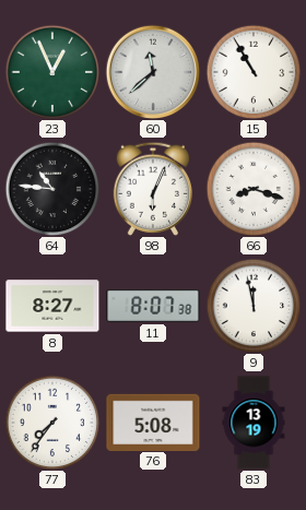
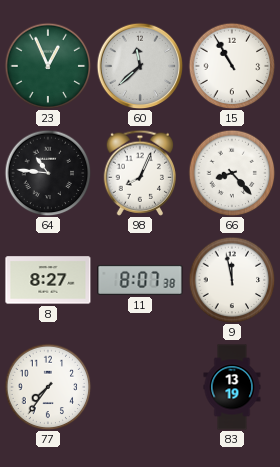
98: 6:04 -> 8:04 (139, 173)
66: 8:18 -> 8:23 (232, 173)
76: 5:08 -> none (153, 422)
